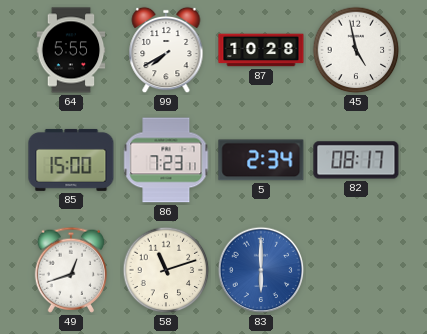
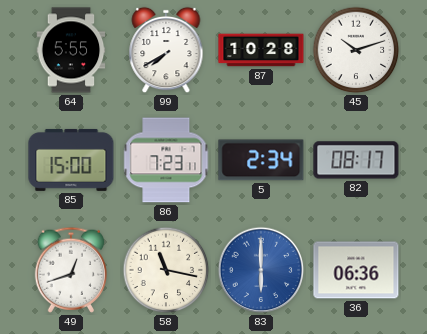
45: 4:58 -> 10:12 (356, 50)
58: 11:12 -> 11:17 (166, 270)
36: none -> 06:36 (356, 270)
